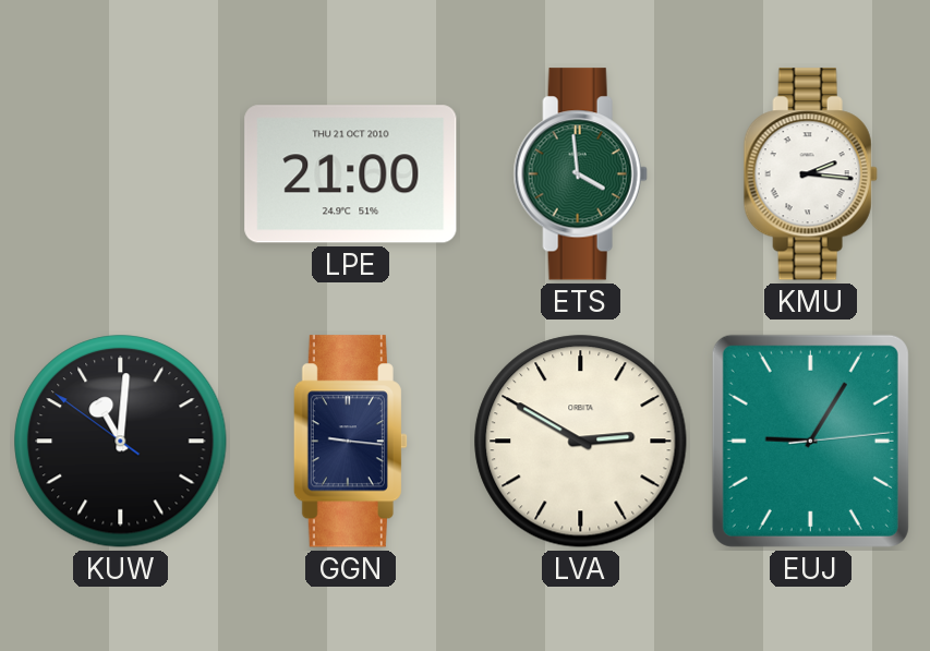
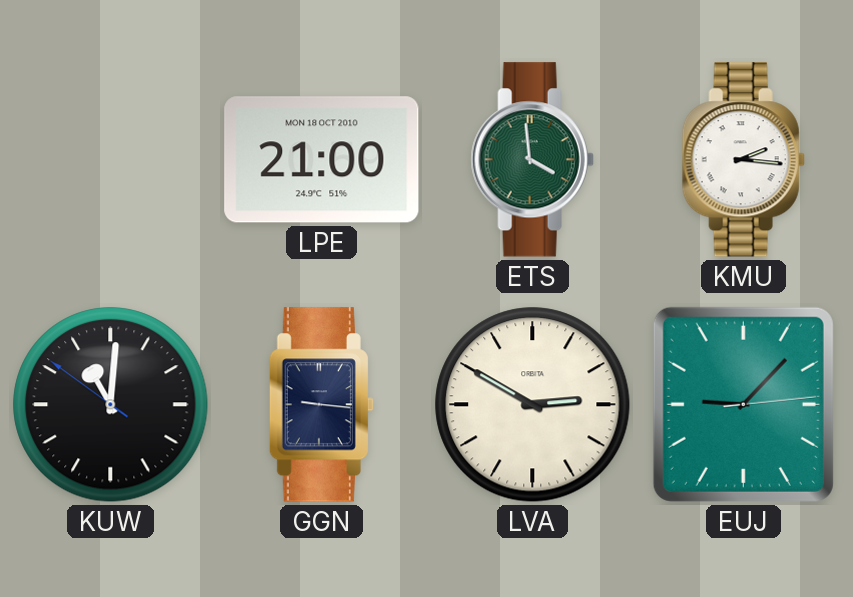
LPE date: THU 21 OCT 2010 -> MON 18 OCT 2010 (322, 160)
EUJ: 9:05 -> 9:07 (743, 404)
